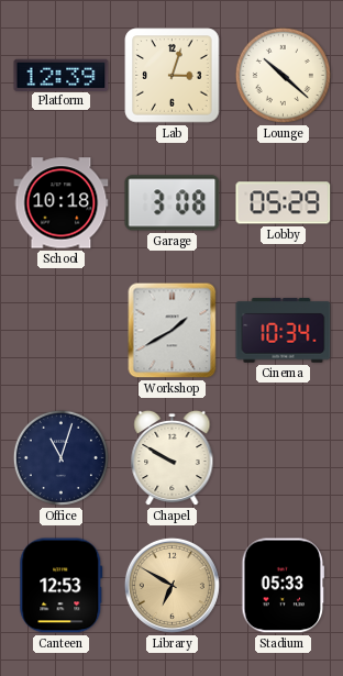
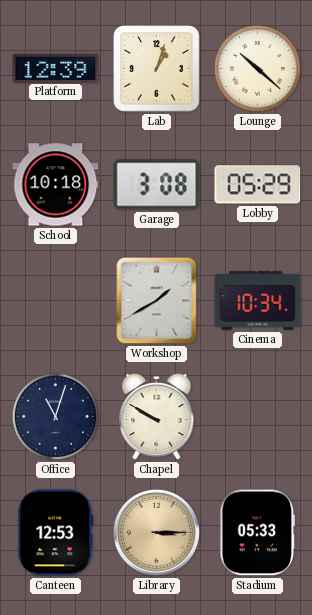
Lab: 3:03 -> 1:03 (157, 69)
Library: 6:50 -> 3:15 (156, 532)
